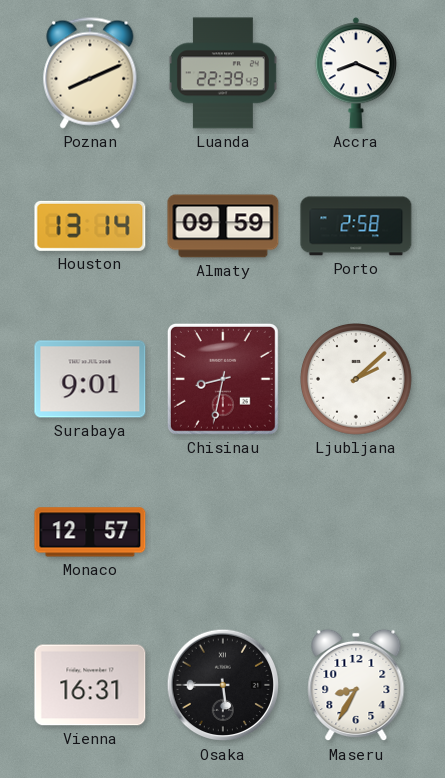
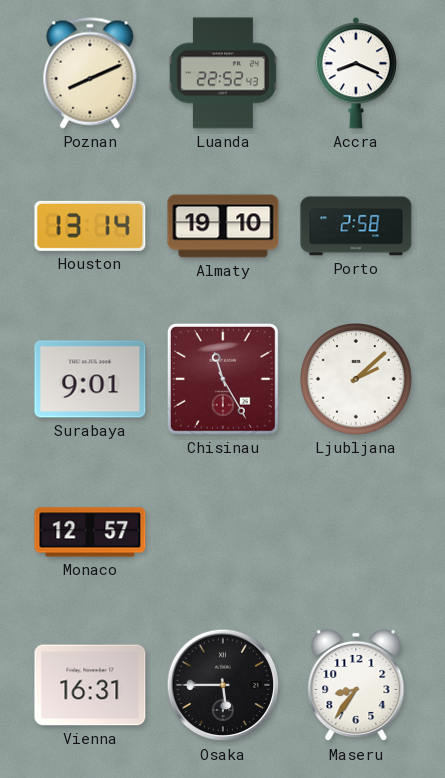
Luanda: 22:39 -> 22:52 (223, 73)
Almaty: 09:59 -> 19:10 (223, 226)
Chisinau: 8:32 -> 11:25 (223, 379)
Maseru: 8:35 -> 8:36 (356, 685)
